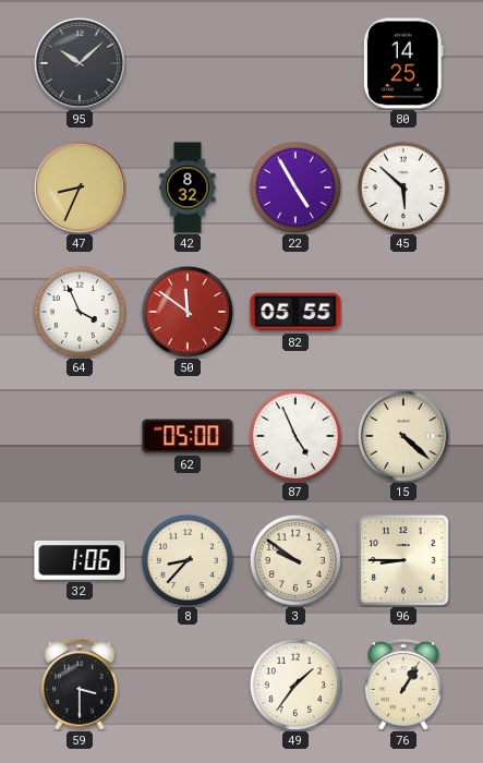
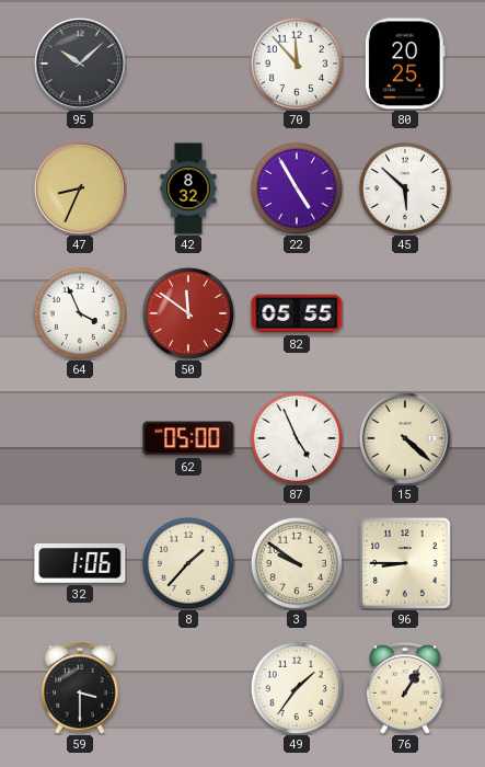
70: none -> 11:53 (297, 64)
80: 14:25 -> 20:25 (405, 64)
8: 8:37 -> 1:37 (188, 563)
